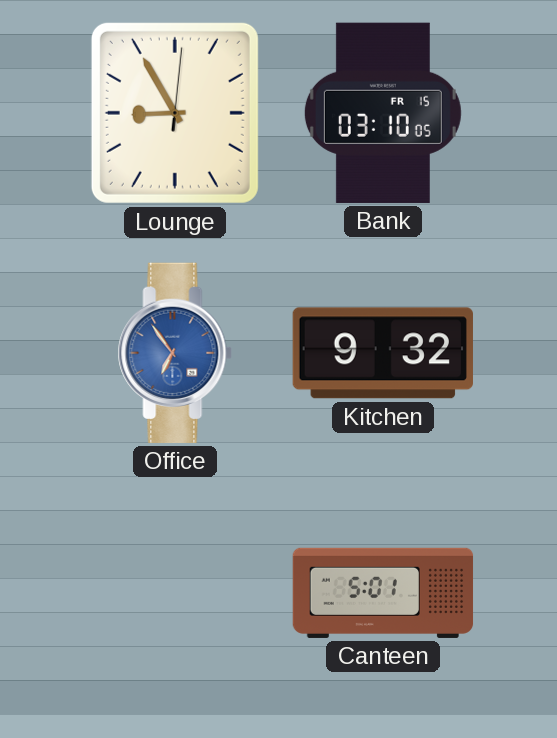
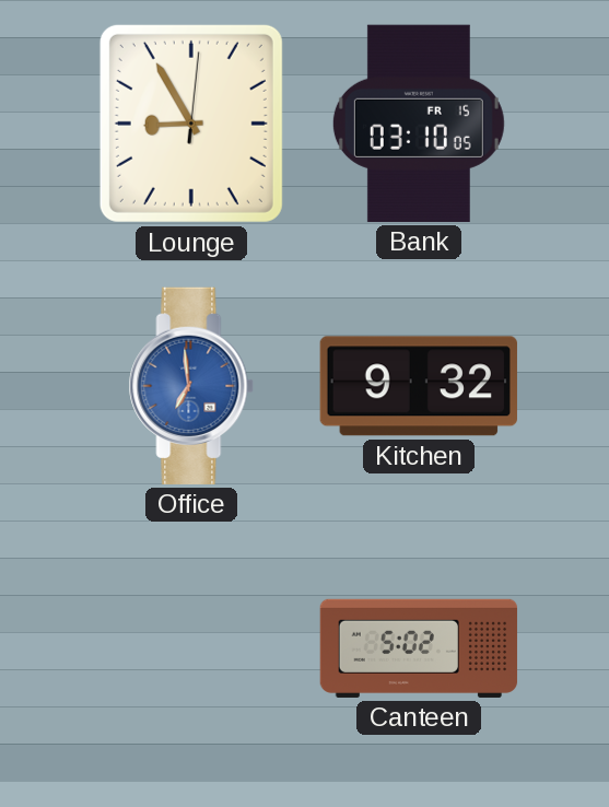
Office: 6:54 -> 6:59 (191, 386)
Canteen: 5:01 -> 5:02 (419, 648)
